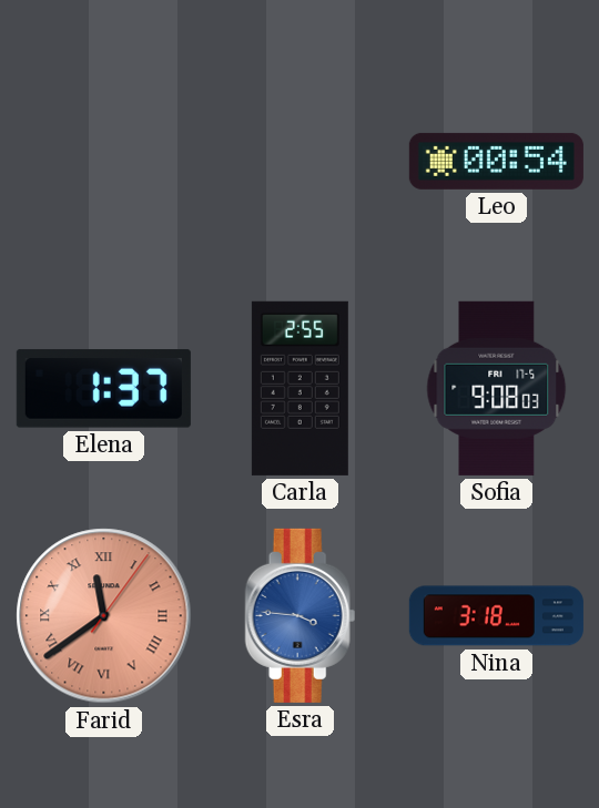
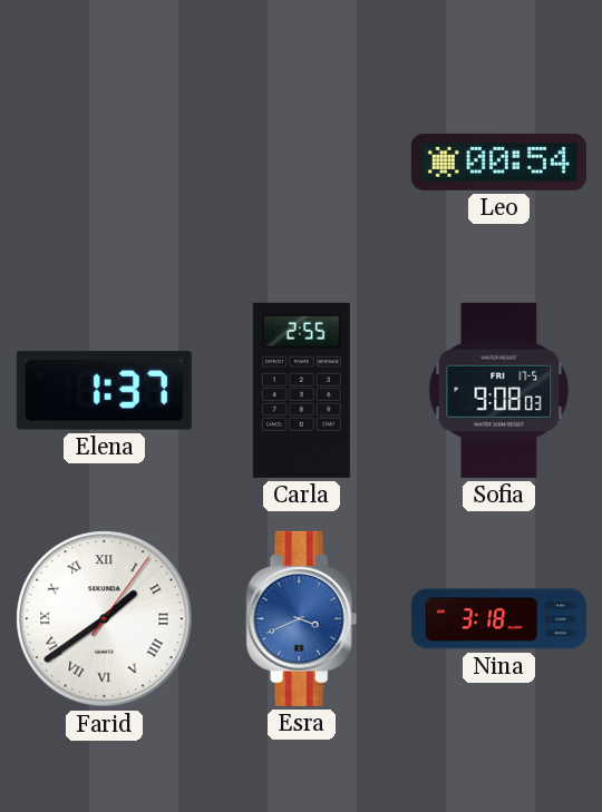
Farid: 11:39 -> 1:39 (105, 619)
Farid dial: salmon -> white (105, 619)
Esra: 3:46 -> 3:41 (302, 618)
